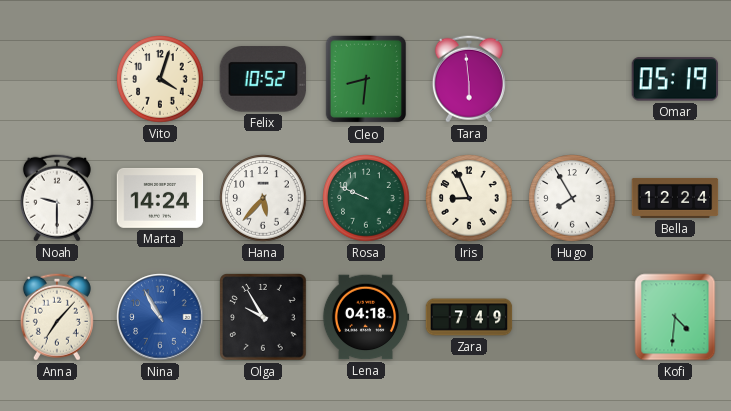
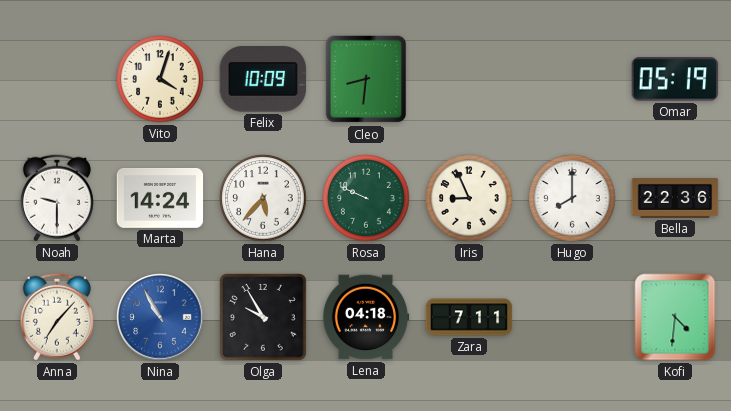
Felix: 10:52 -> 10:09 (263, 79)
Tara: 5:59 -> none (469, 79)
Hugo: 7:55 -> 8:00 (572, 198)
Bella: 12:24 -> 22:36 (675, 198)
Zara: 7:49 -> 7:11 (469, 317)
